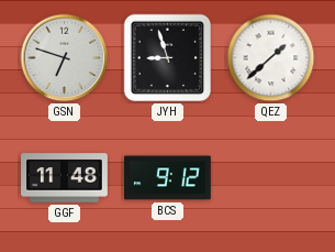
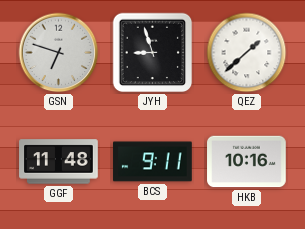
BCS: 9:12 -> 9:11 (153, 162)
HKB: none -> 10:16 (247, 162)
